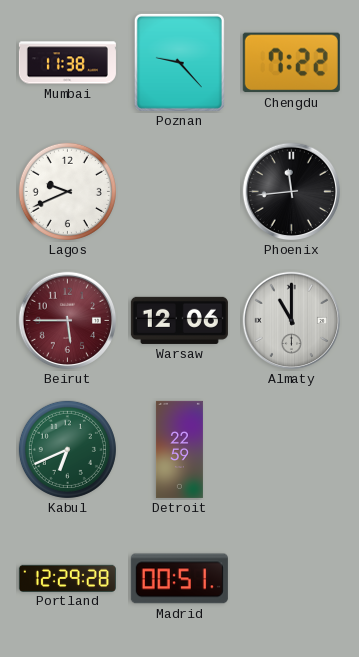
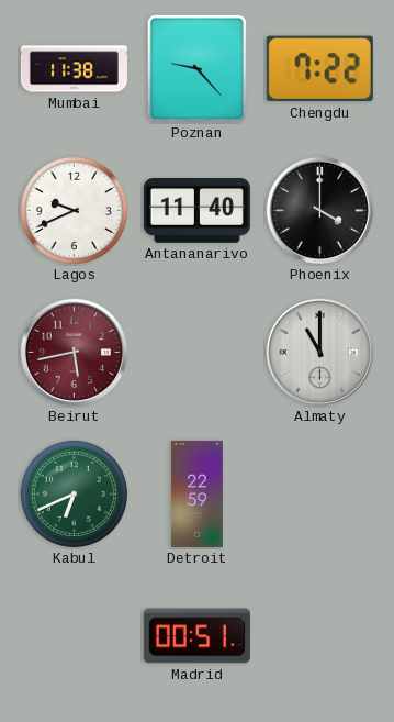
Antananarivo: none -> 11:40 (196, 211)
Phoenix: 11:44 -> 4:00 (320, 211)
Beirut: 5:45 -> 5:43 (75, 353)
Warsaw: 12:06 -> none (179, 320)
Portland: 12:29 -> none (67, 578)
